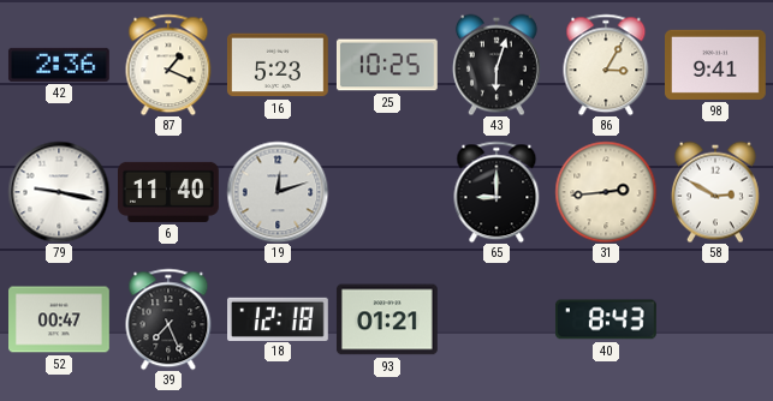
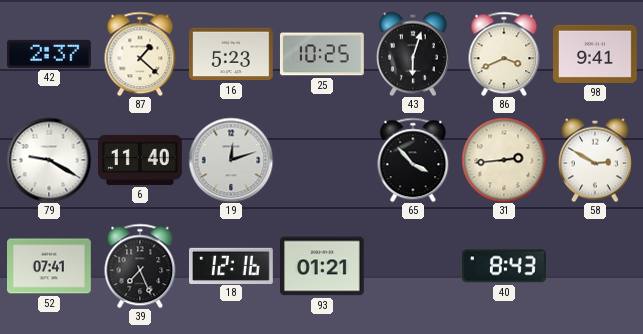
42: 2:36 -> 2:37 (49, 54)
87: 1:19 -> 1:22 (140, 54)
86: 3:05 -> 3:41 (504, 54)
79: 9:17 -> 9:20 (49, 160)
65: 9:00 -> 3:53 (413, 160)
52: 00:47 -> 07:41 (50, 266)
18: 12:18 -> 12:16 (232, 265)
